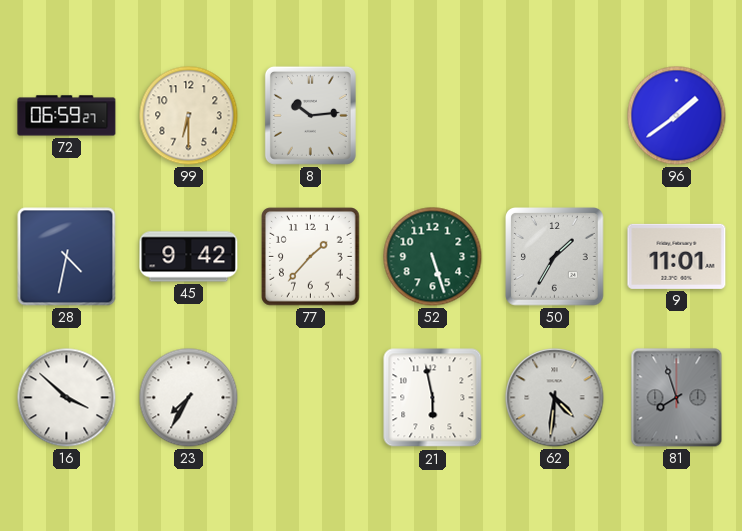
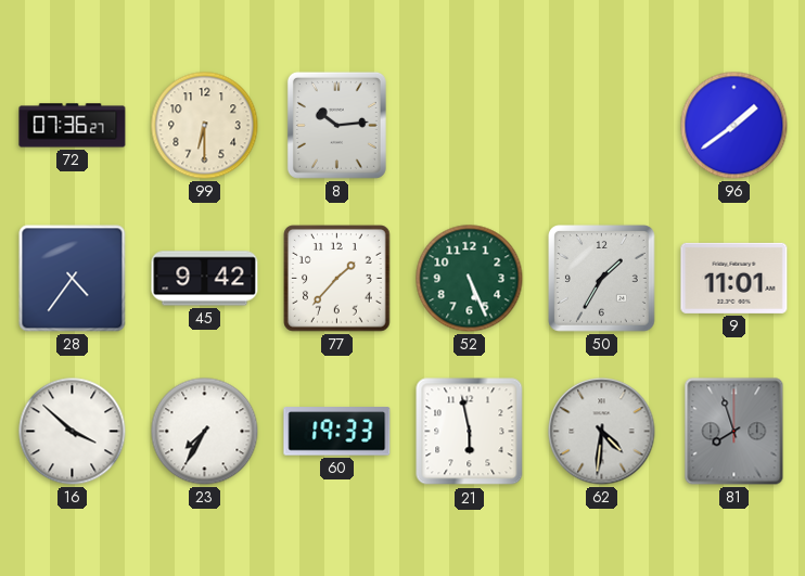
72: 06:59 -> 07:36 (73, 126)
28: 4:32 -> 4:36 (73, 279)
52: 5:27 -> 5:26 (470, 279)
60: none -> 19:33 (337, 432)
